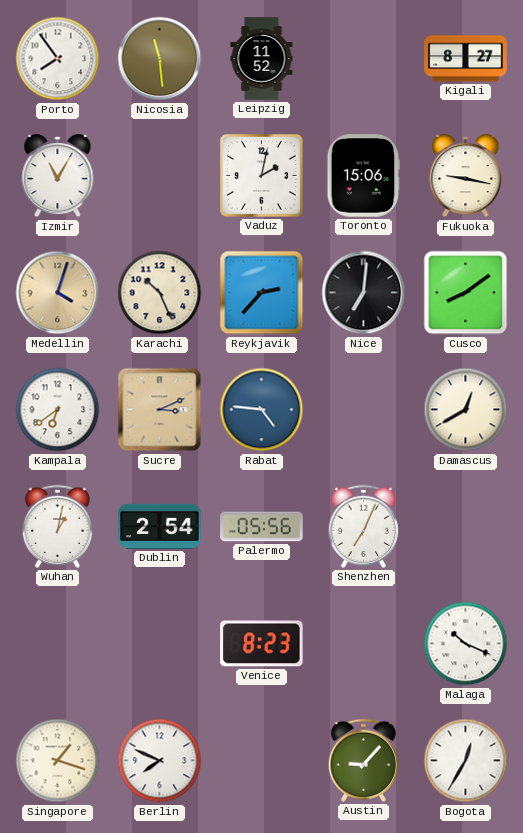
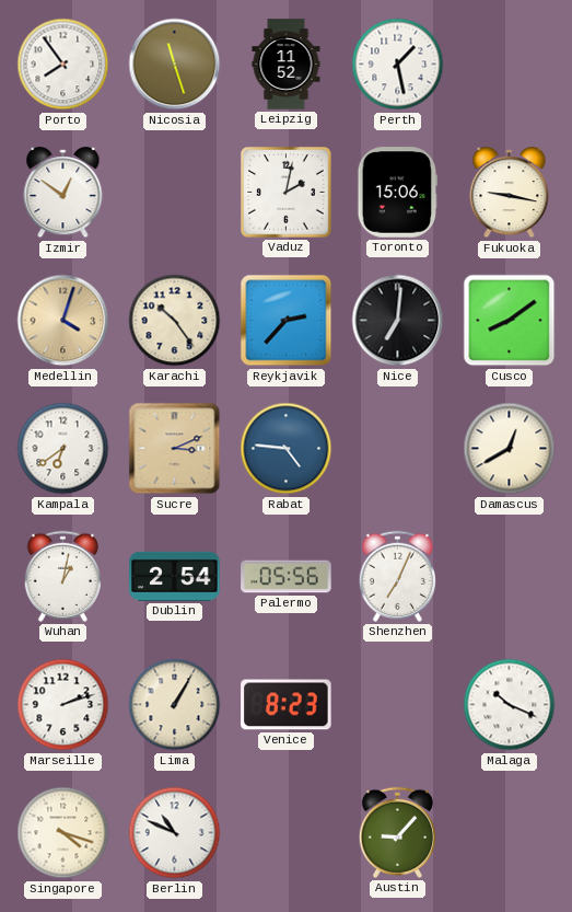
Nicosia: 11:29 -> 11:27 (175, 65)
Perth: none -> 1:28 (398, 65)
Kigali: 8:27 -> none (466, 59)
Izmir: 11:05 -> 12:51 (63, 193)
Karachi: 10:26 -> 10:24 (175, 321)
Marseille: none -> 2:12 (63, 705)
Lima: none -> 1:05 (175, 705)
Singapore: 1:18 -> 4:18 (63, 833)
Berlin: 7:49 -> 10:49 (175, 833)
Bogota: 12:35 -> none (466, 761)
